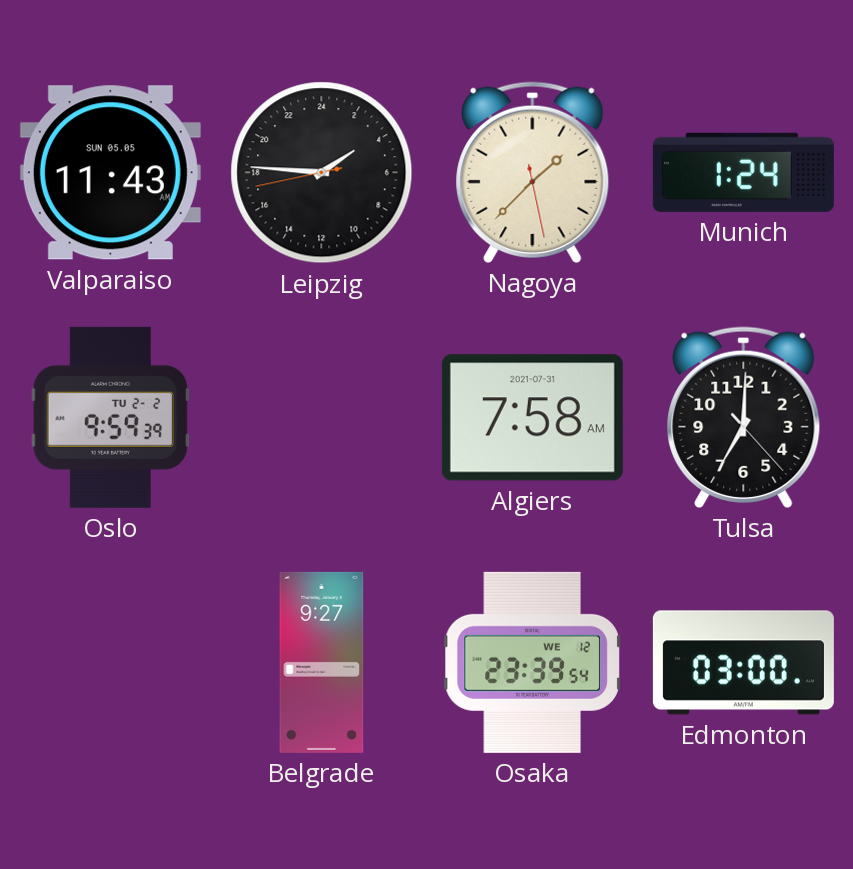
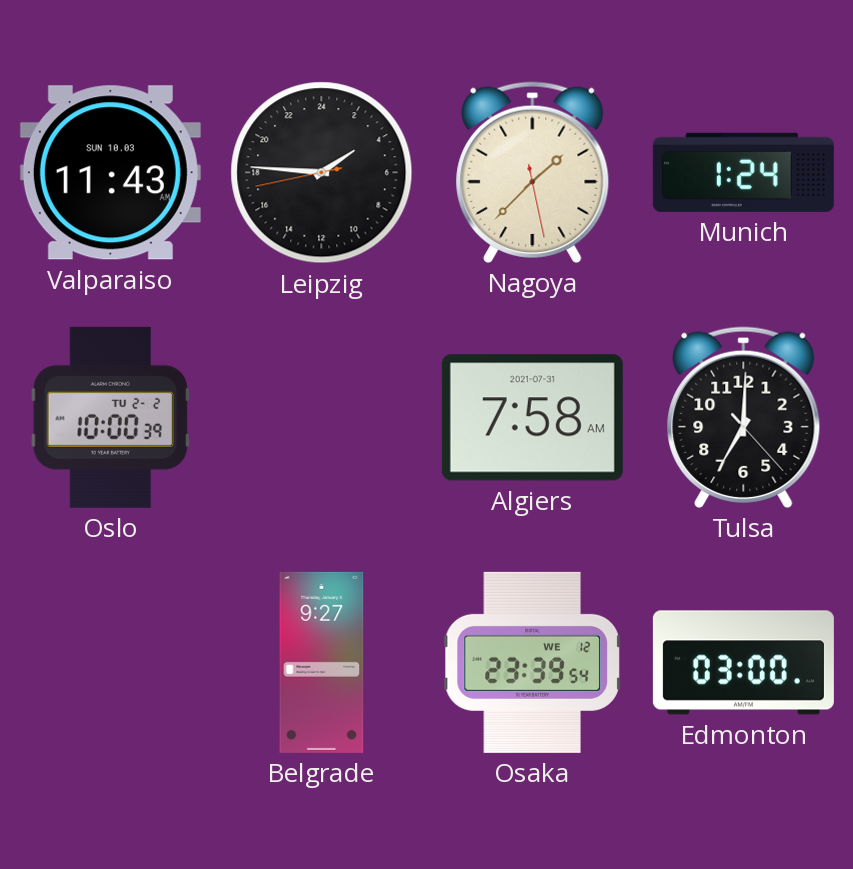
Valparaiso date: SUN 05.05 -> SUN 10.03 (110, 173)
Oslo: 9:59 -> 10:00 (110, 417)
